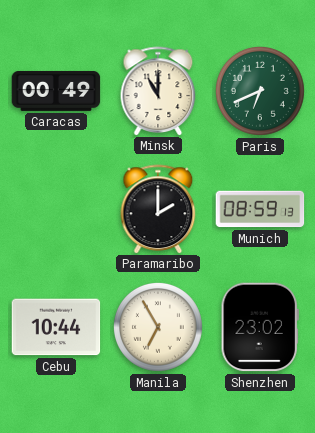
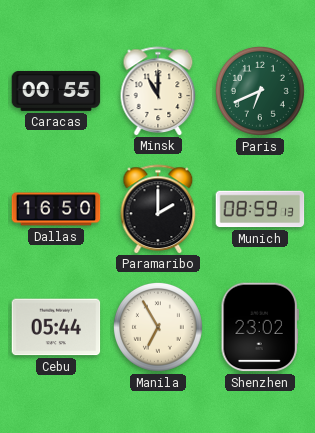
Caracas: 00:49 -> 00:55 (56, 91)
Dallas: none -> 16:50 (56, 209)
Cebu: 10:44 -> 05:44 (56, 327)
